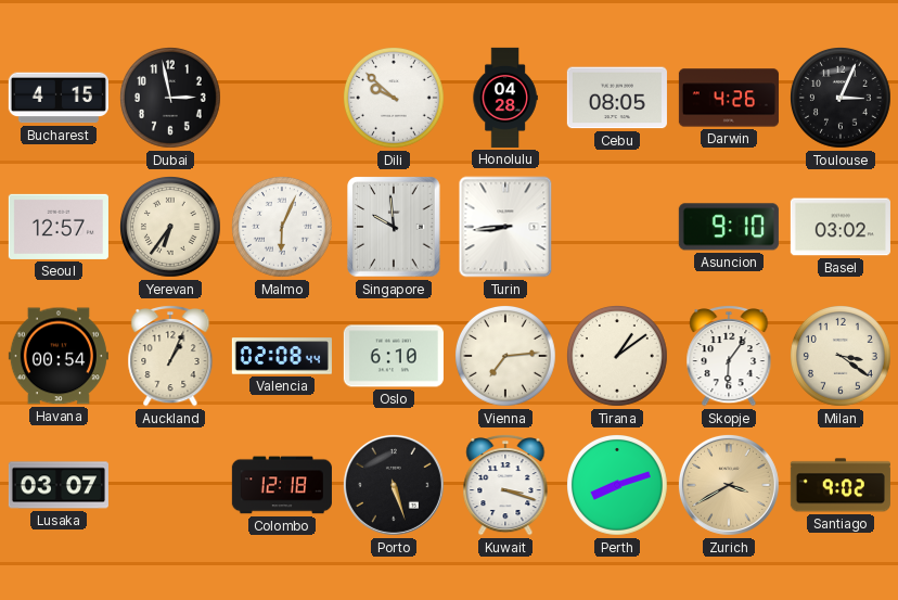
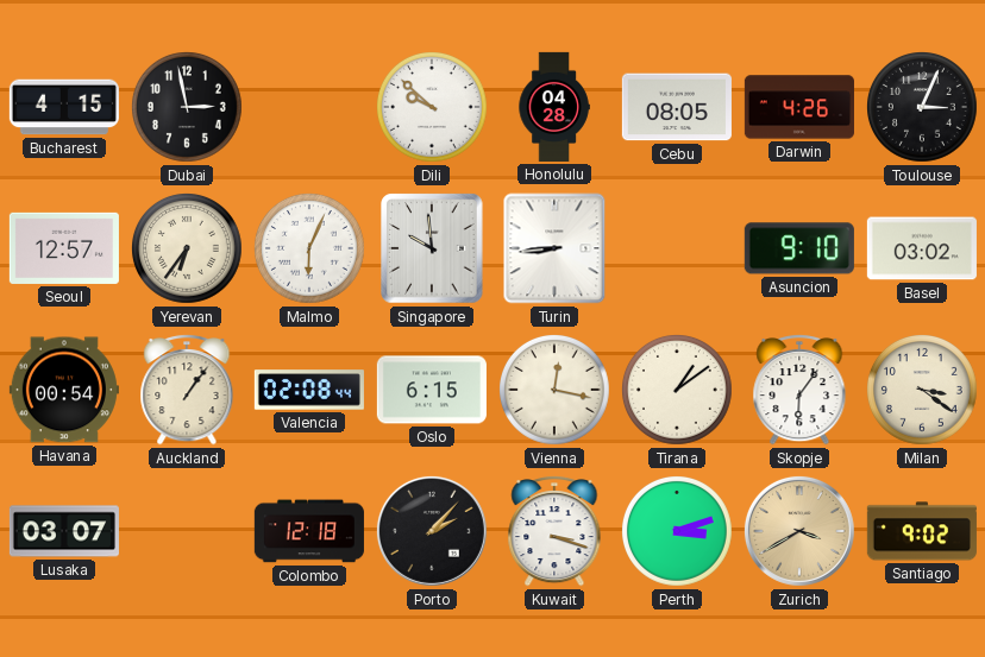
Auckland: 1:04 -> 1:06 (187, 390)
Oslo: 6:10 -> 6:15 (432, 390)
Vienna: 7:14 -> 12:17 (556, 391)
Porto: 5:27 -> 2:07 (432, 531)
Perth: 8:12 -> 3:12 (678, 532)
